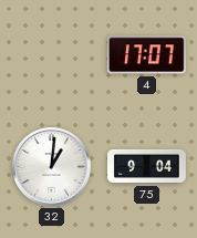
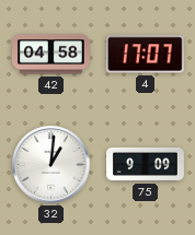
42: none -> 04:58 (51, 55)
75: 9:04 -> 9:09 (146, 164)
